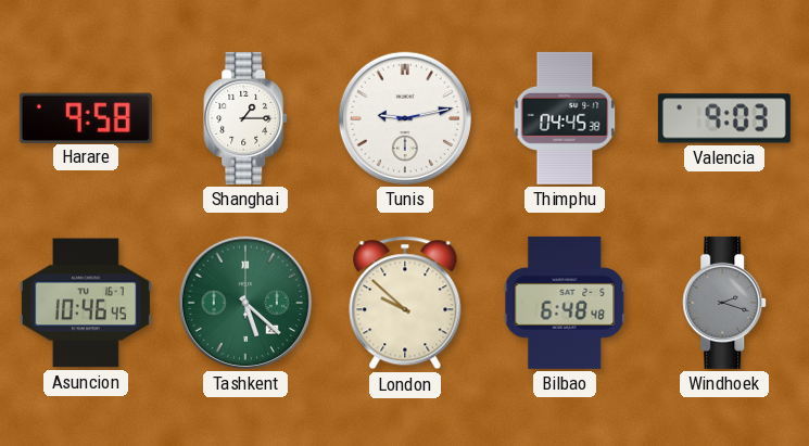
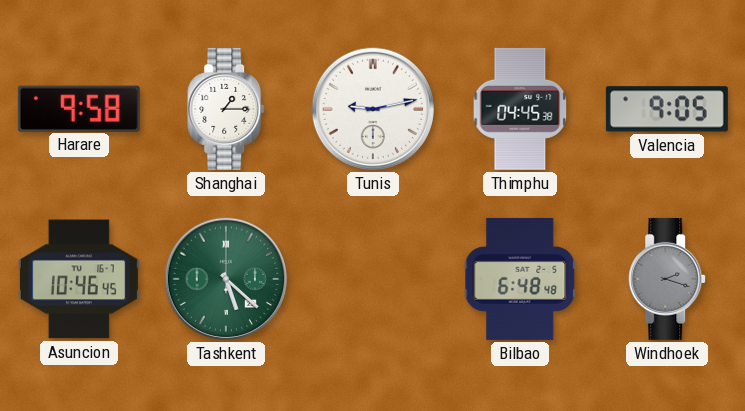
Valencia: 9:03 -> 9:05 (667, 109)
London: 9:52 -> none (405, 303)
